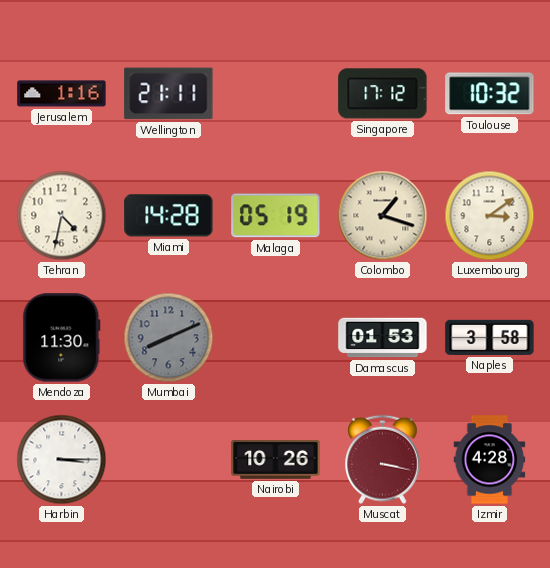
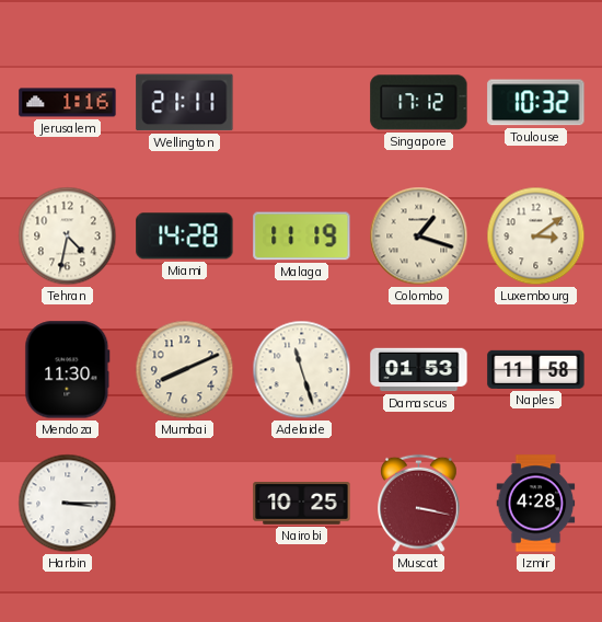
Malaga: 05:19 -> 11:19 (302, 237)
Mumbai dial: grey -> cream (185, 370)
Adelaide: none -> 11:27 (302, 370)
Naples: 3:58 -> 11:58 (536, 369)
Nairobi: 10:26 -> 10:25 (302, 504)
